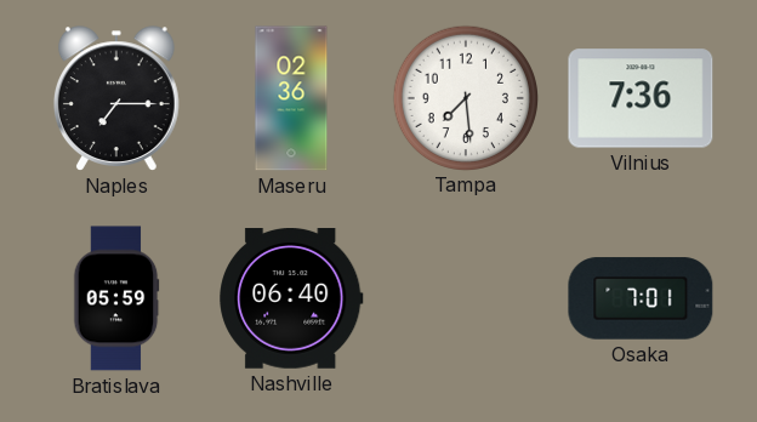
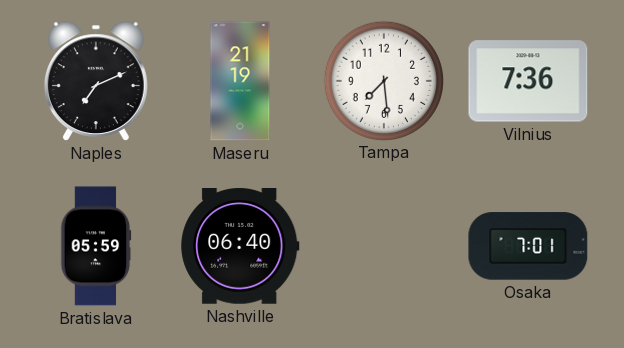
Naples: 7:15 -> 7:11 (96, 81)
Maseru: 02:36 -> 21:19 (240, 81)
